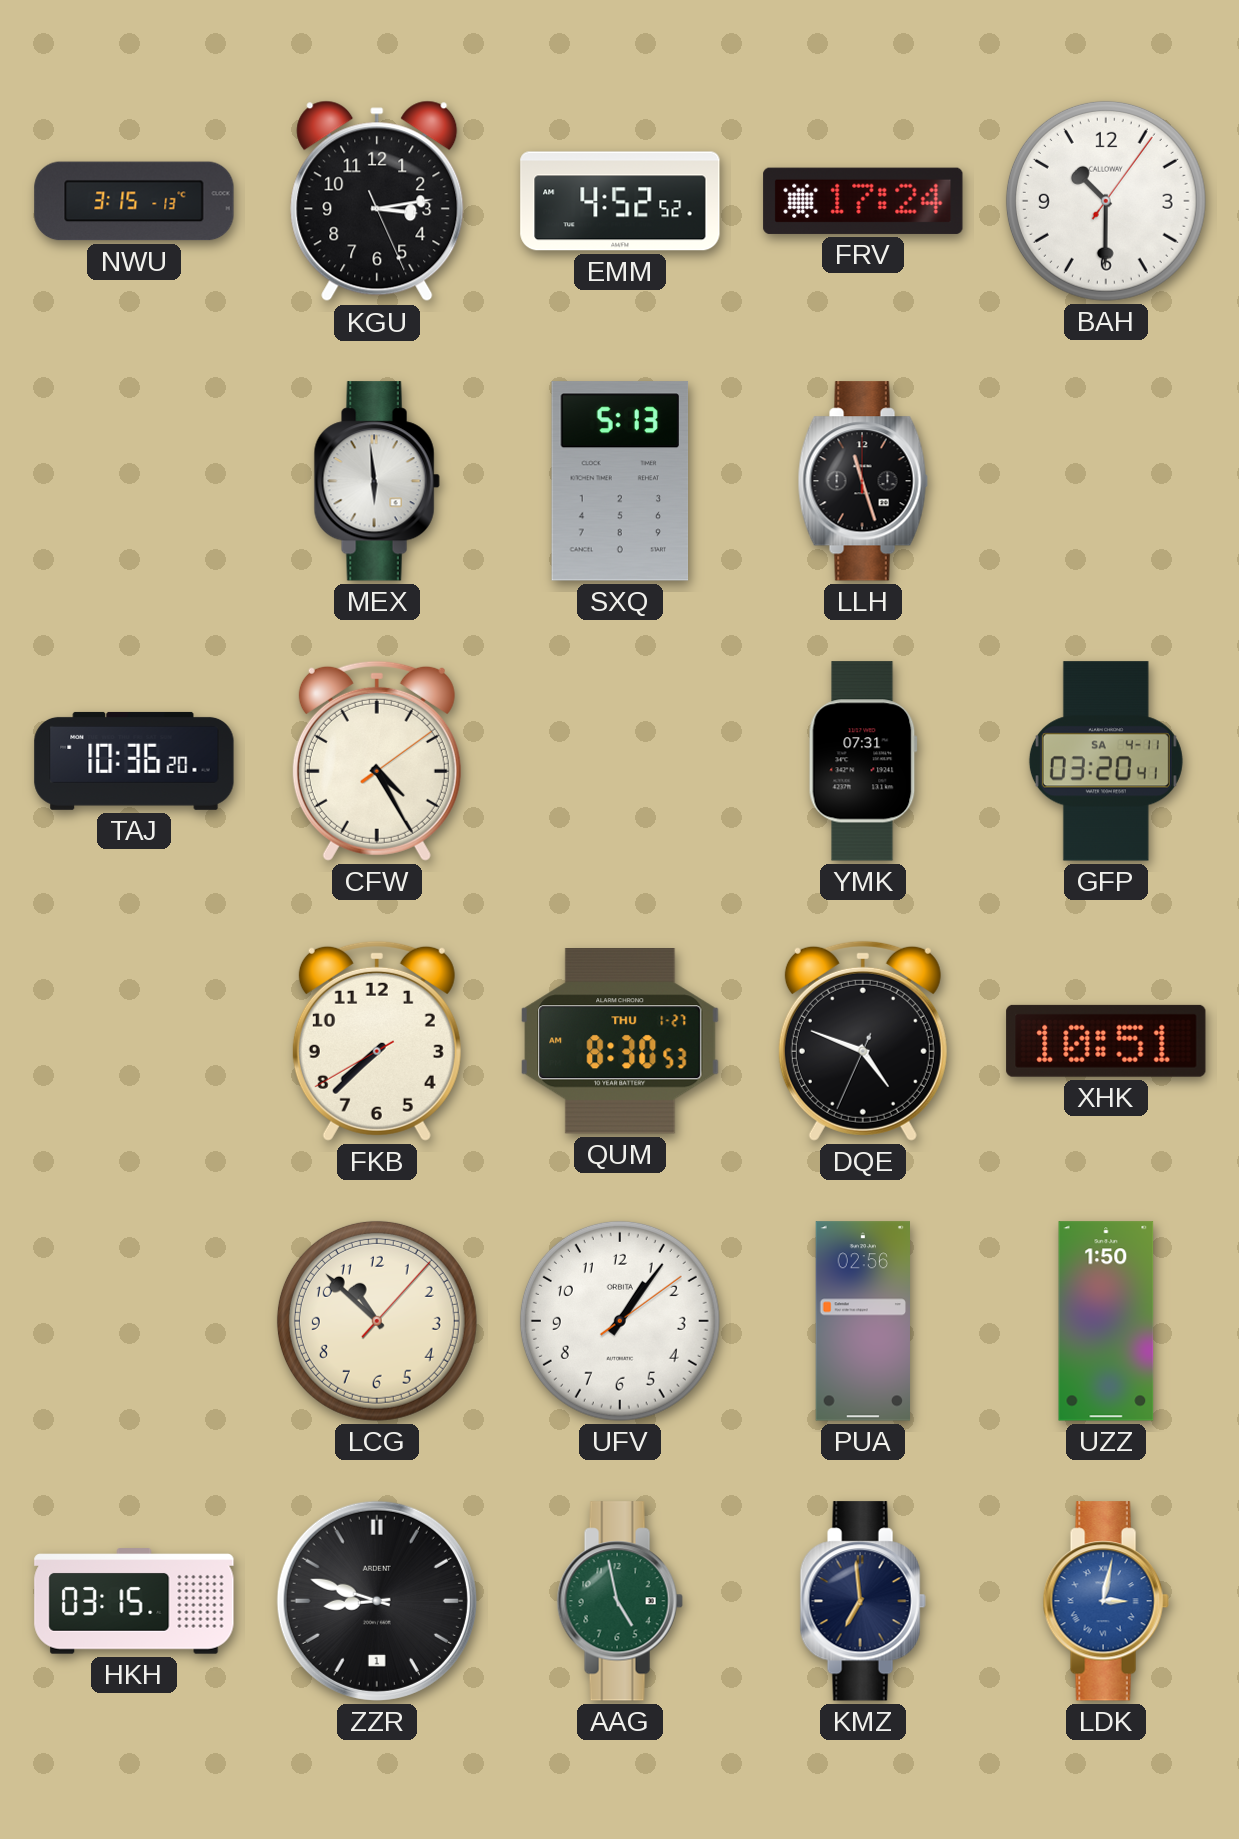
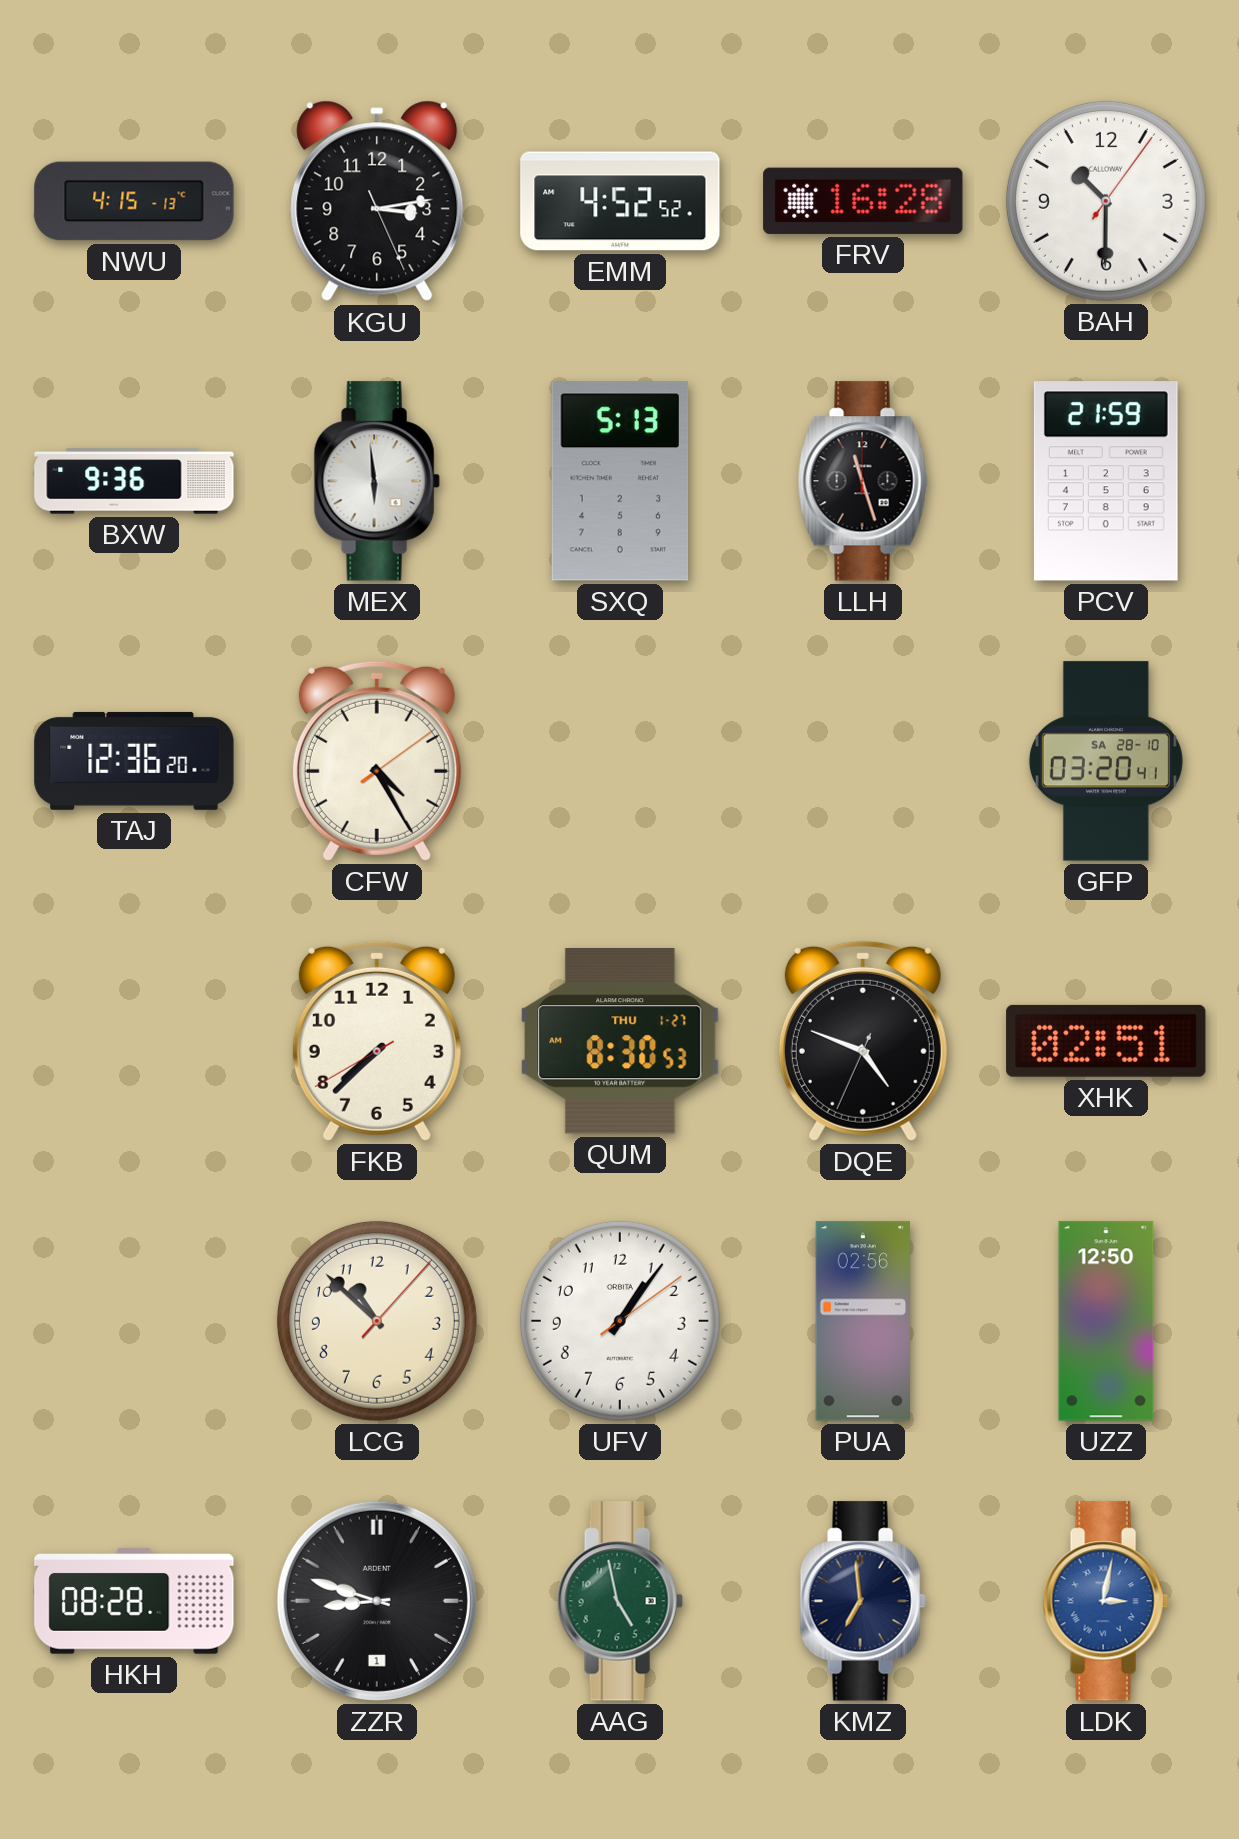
NWU: 3:15 -> 4:15 (134, 201)
FRV: 17:24 -> 16:28 (863, 201)
BXW: none -> 9:36 (134, 481)
PCV: none -> 21:59 (1106, 481)
TAJ: 10:36 -> 12:36 (134, 761)
YMK: 07:31 -> none (863, 761)
GFP date: SA 4-11 -> SA 28-10 (1106, 761)
XHK: 10:51 -> 02:51 (1106, 1041)
UZZ: 1:50 -> 12:50 (1106, 1321)
HKH: 03:15 -> 08:28 (134, 1601)
